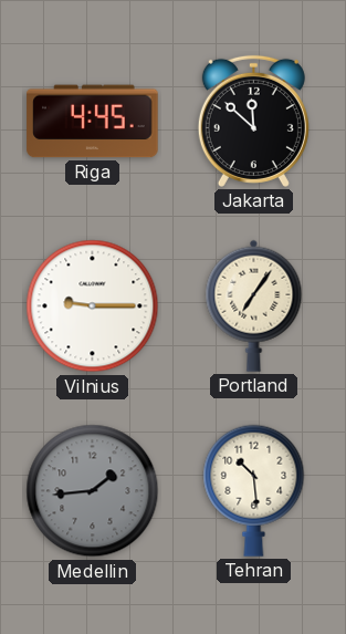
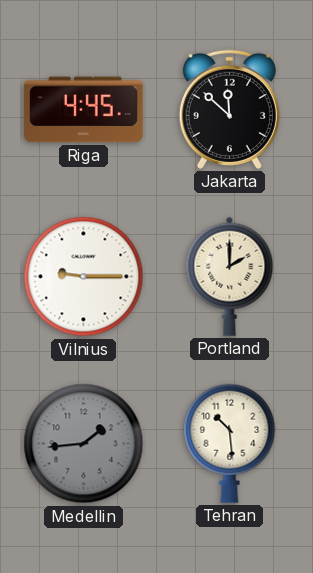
Portland: 7:06 -> 2:00 (230, 276)
